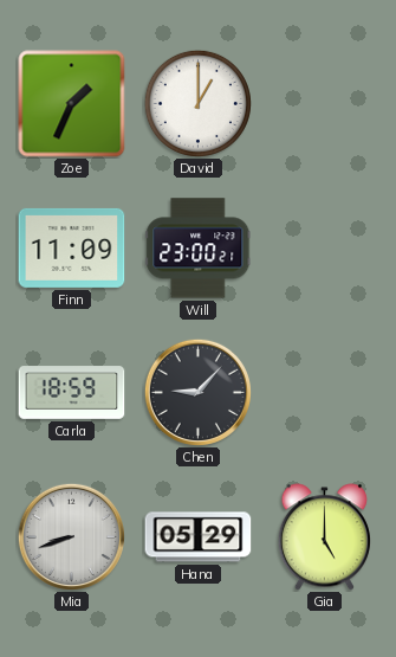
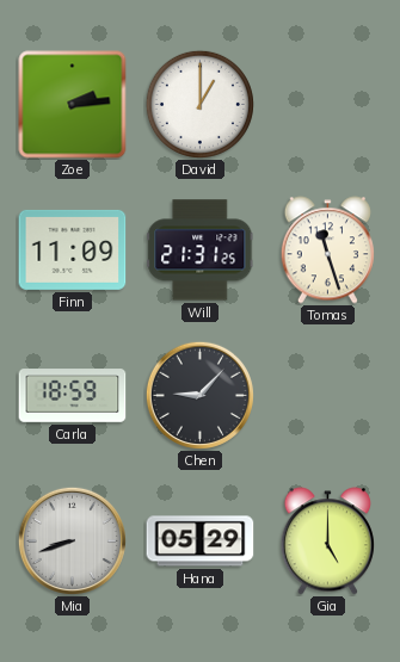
Zoe: 1:34 -> 2:14 (73, 105)
Will: 23:00 -> 21:31 (201, 250)
Tomas: none -> 11:27 (327, 250)
